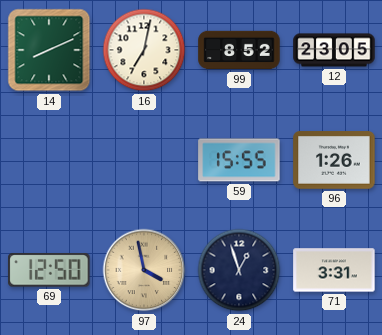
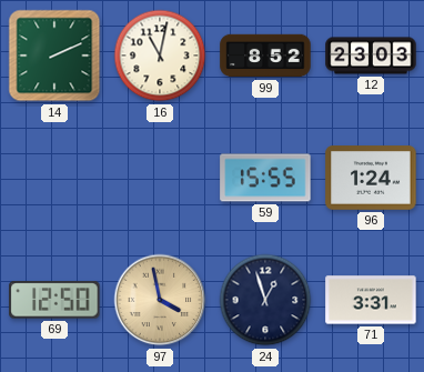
14: 8:11 -> 2:11 (54, 56)
16: 7:02 -> 11:02 (160, 56)
12: 23:05 -> 23:03 (371, 56)
96: 1:26 -> 1:24 (371, 178)
